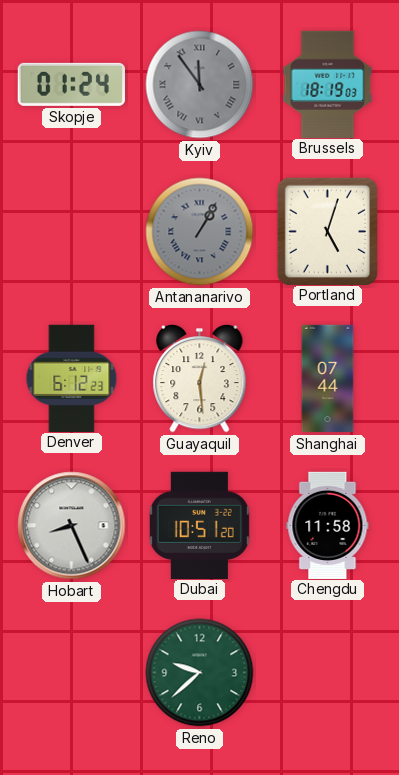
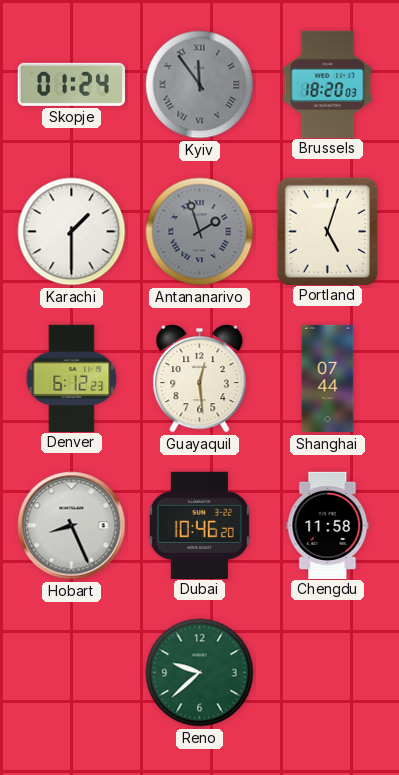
Brussels: 18:19 -> 18:20 (328, 84)
Karachi: none -> 1:30 (72, 232)
Antananarivo: 1:05 -> 1:57 (200, 232)
Dubai: 10:51 -> 10:46 (199, 525)
